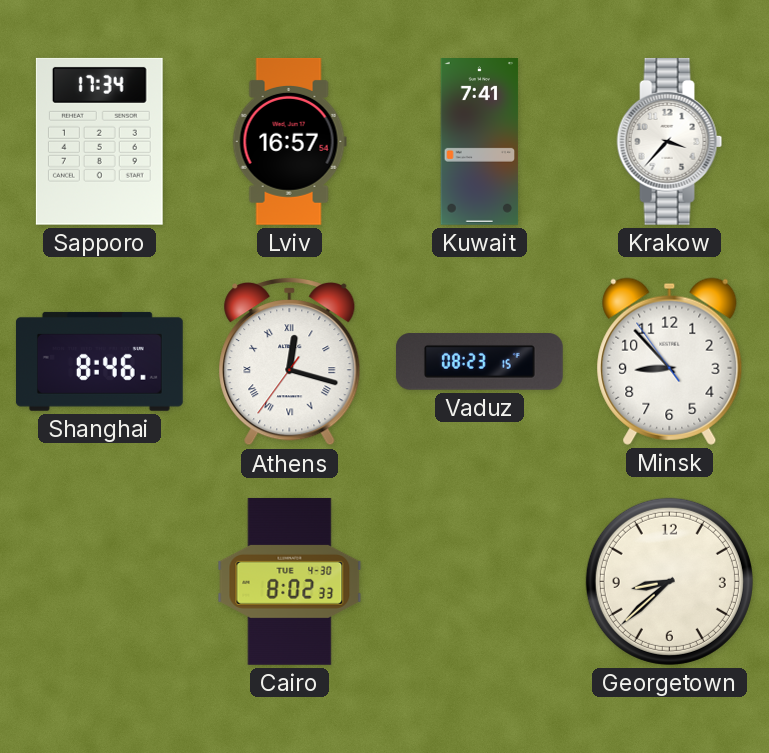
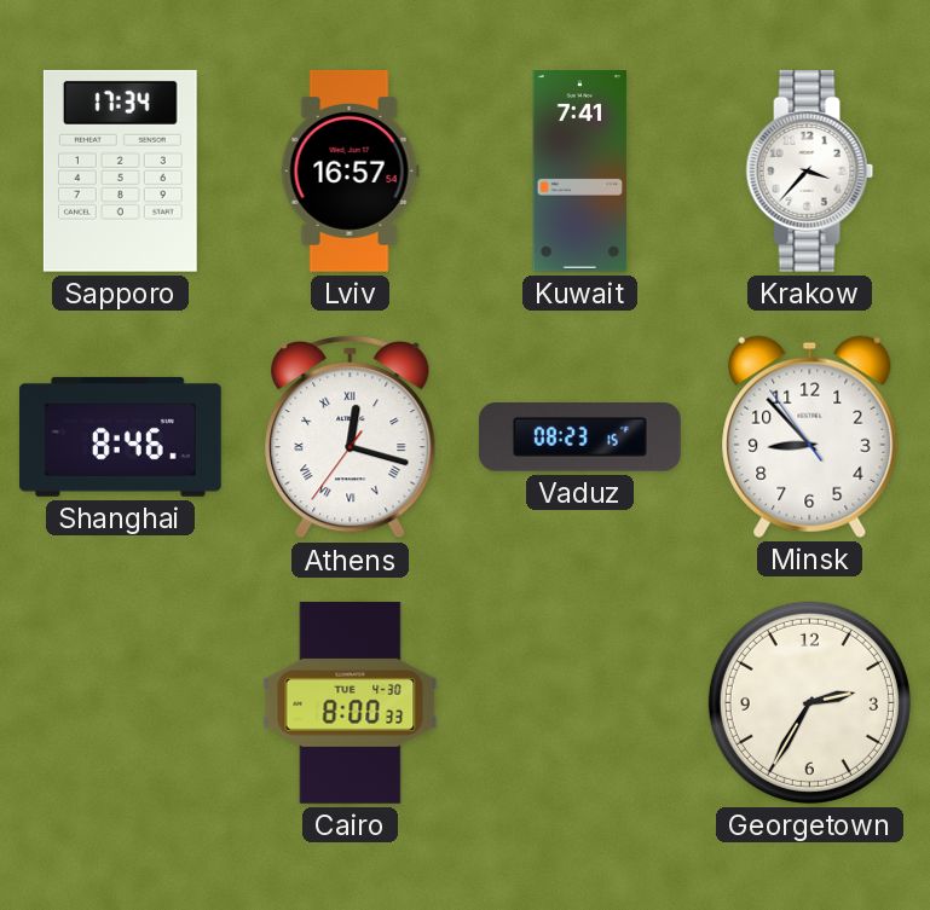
Cairo: 8:02 -> 8:00 (351, 702)
Georgetown: 8:38 -> 2:35 (809, 702)
